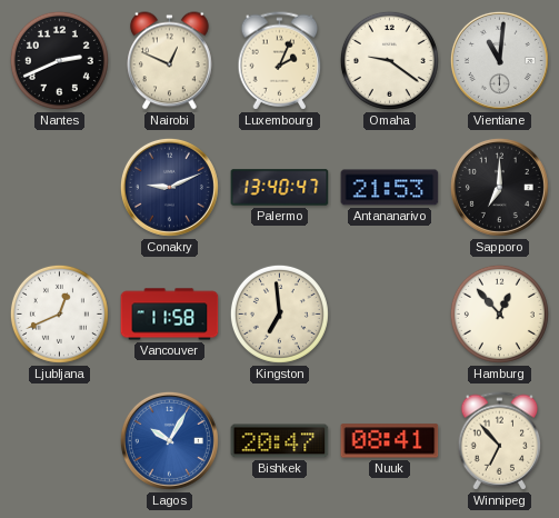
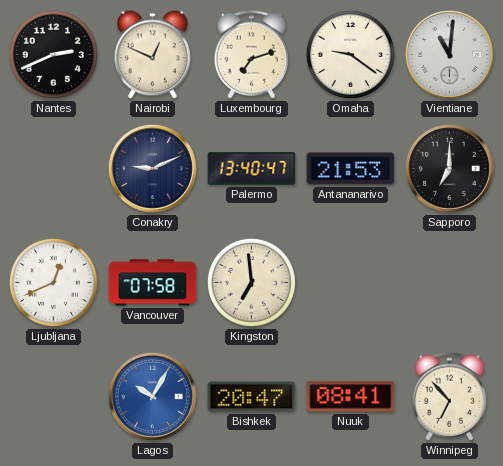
Luxembourg: 2:04 -> 7:12 (252, 55)
Vancouver: 11:58 -> 07:58 (153, 283)
Hamburg: 12:53 -> none (499, 313)
